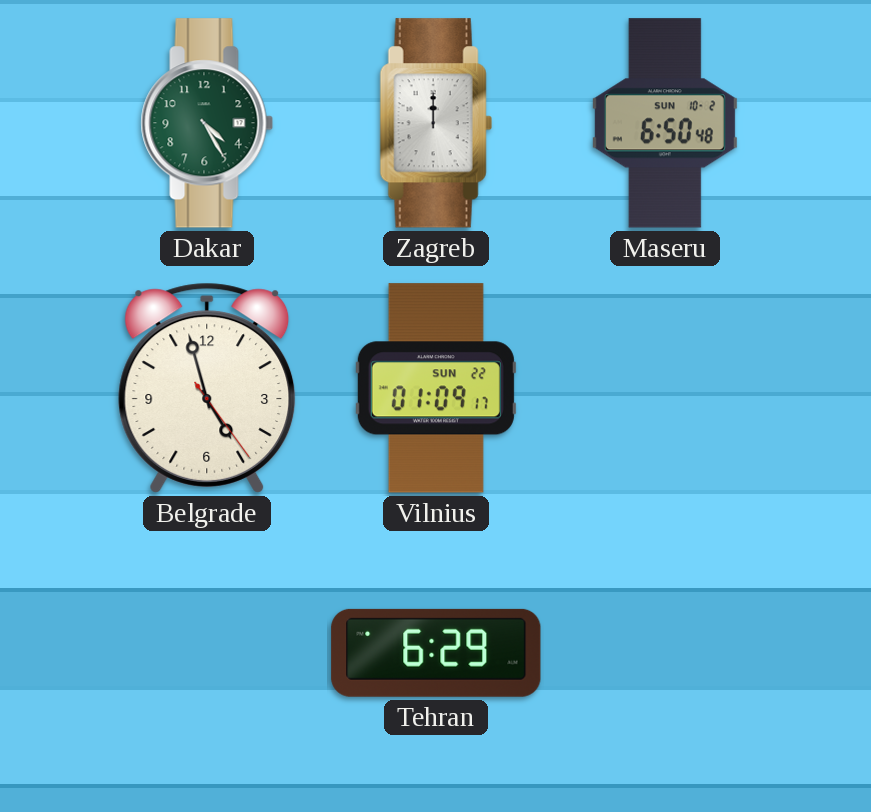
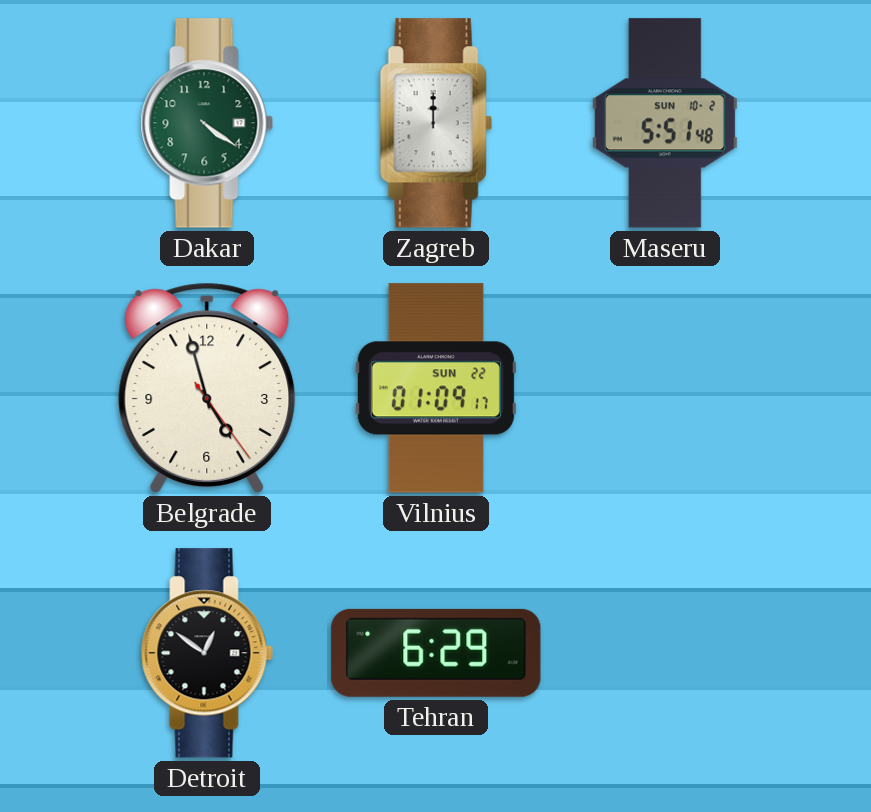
Dakar: 4:25 -> 4:21 (207, 123)
Maseru: 6:50 -> 5:51 (665, 123)
Detroit: none -> 12:51 (207, 653)
